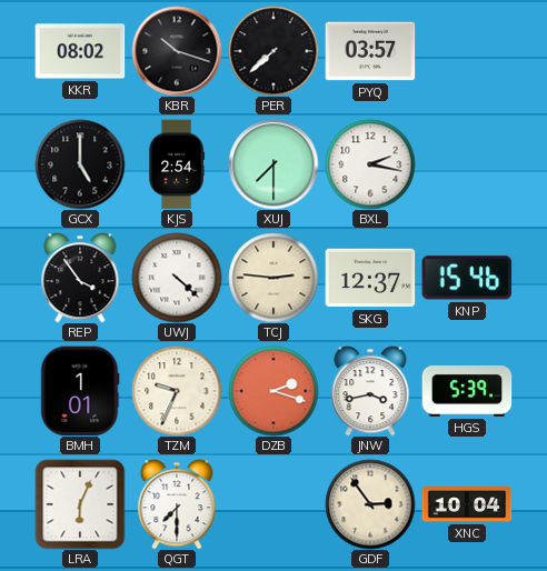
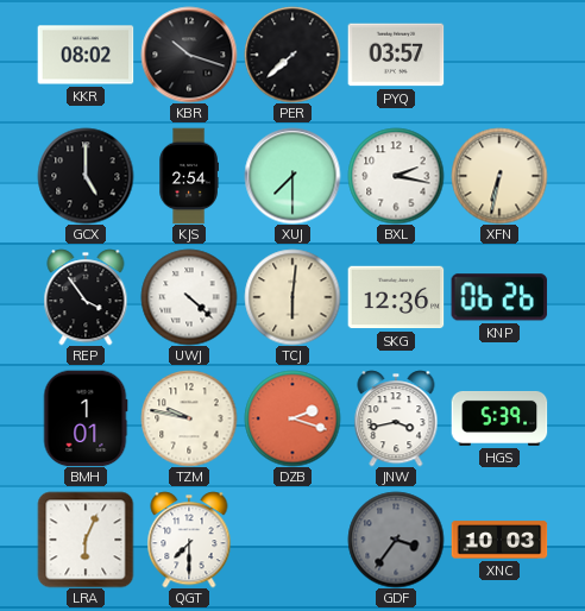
XFN: none -> 6:32 (499, 176)
TCJ: 2:46 -> 6:01 (292, 297)
SKG: 12:37 -> 12:36 (396, 297)
KNP: 15:46 -> 06:26 (499, 297)
TZM: 9:34 -> 9:47 (189, 418)
GDF: 2:54 -> 3:36 (396, 540)
GDF dial: cream -> grey (396, 540)
XNC: 10:04 -> 10:03 (499, 540)
